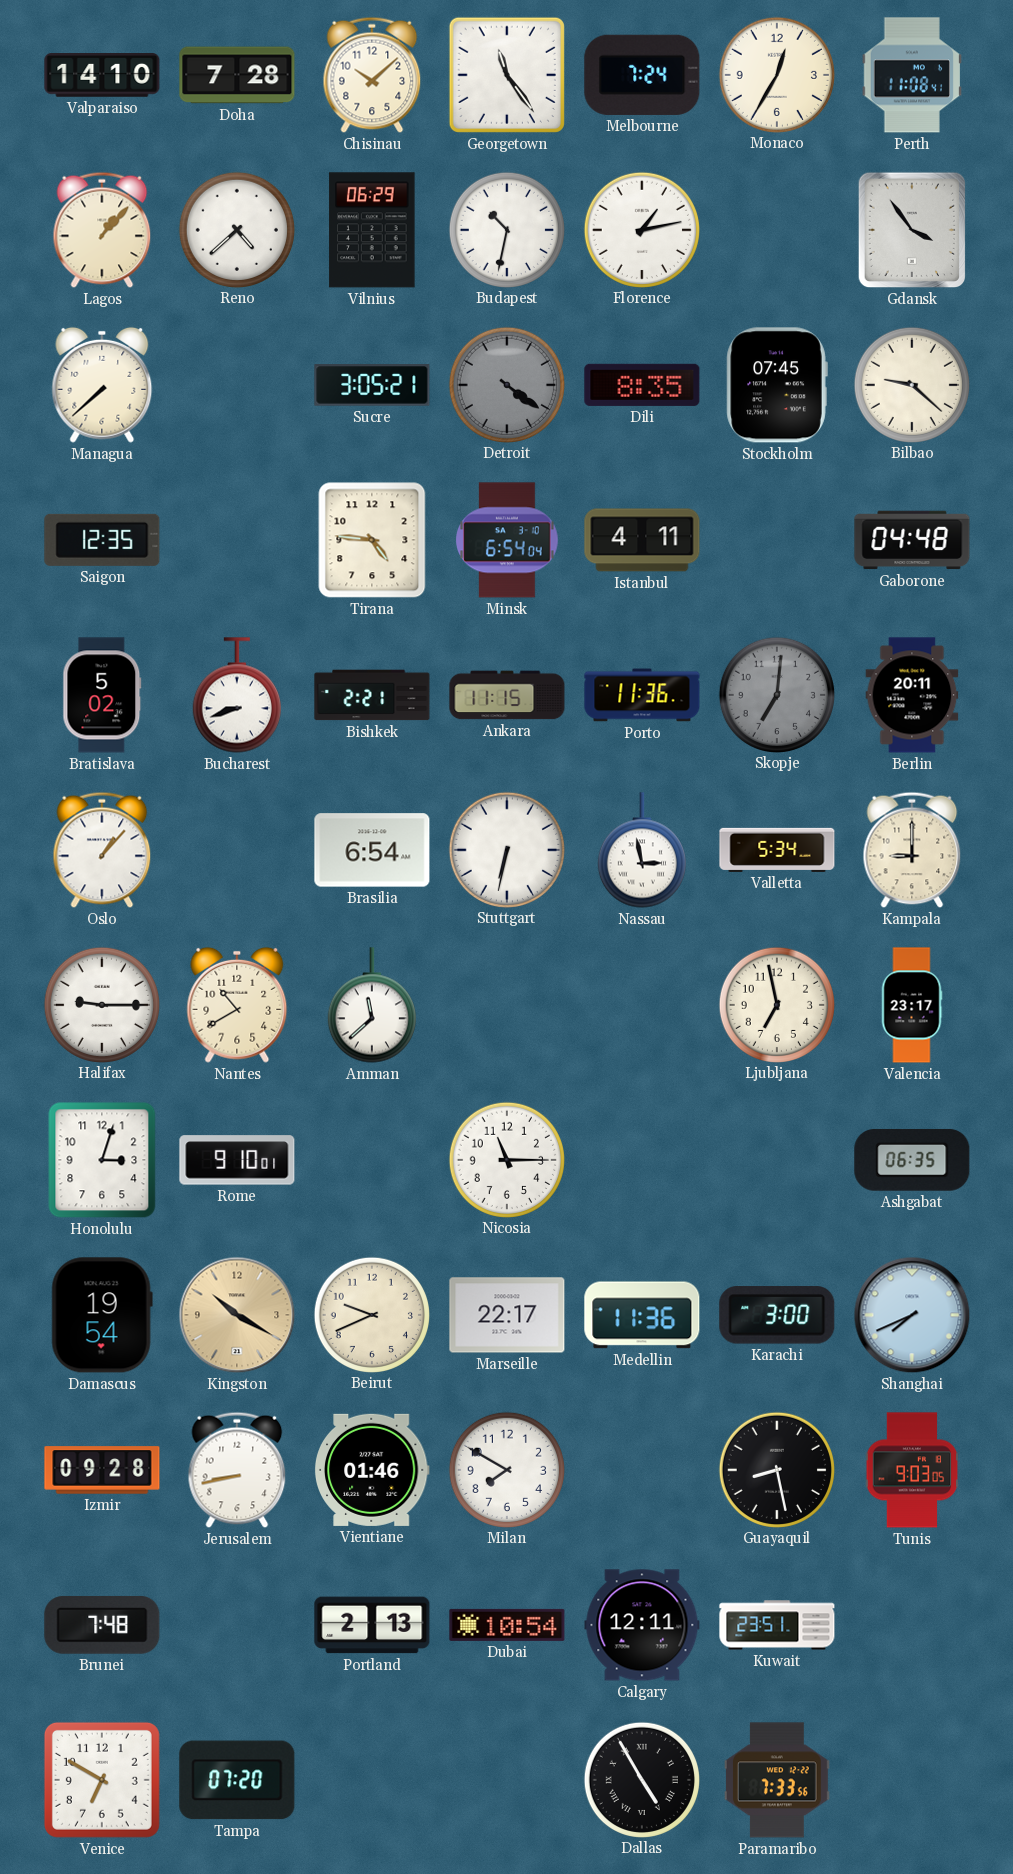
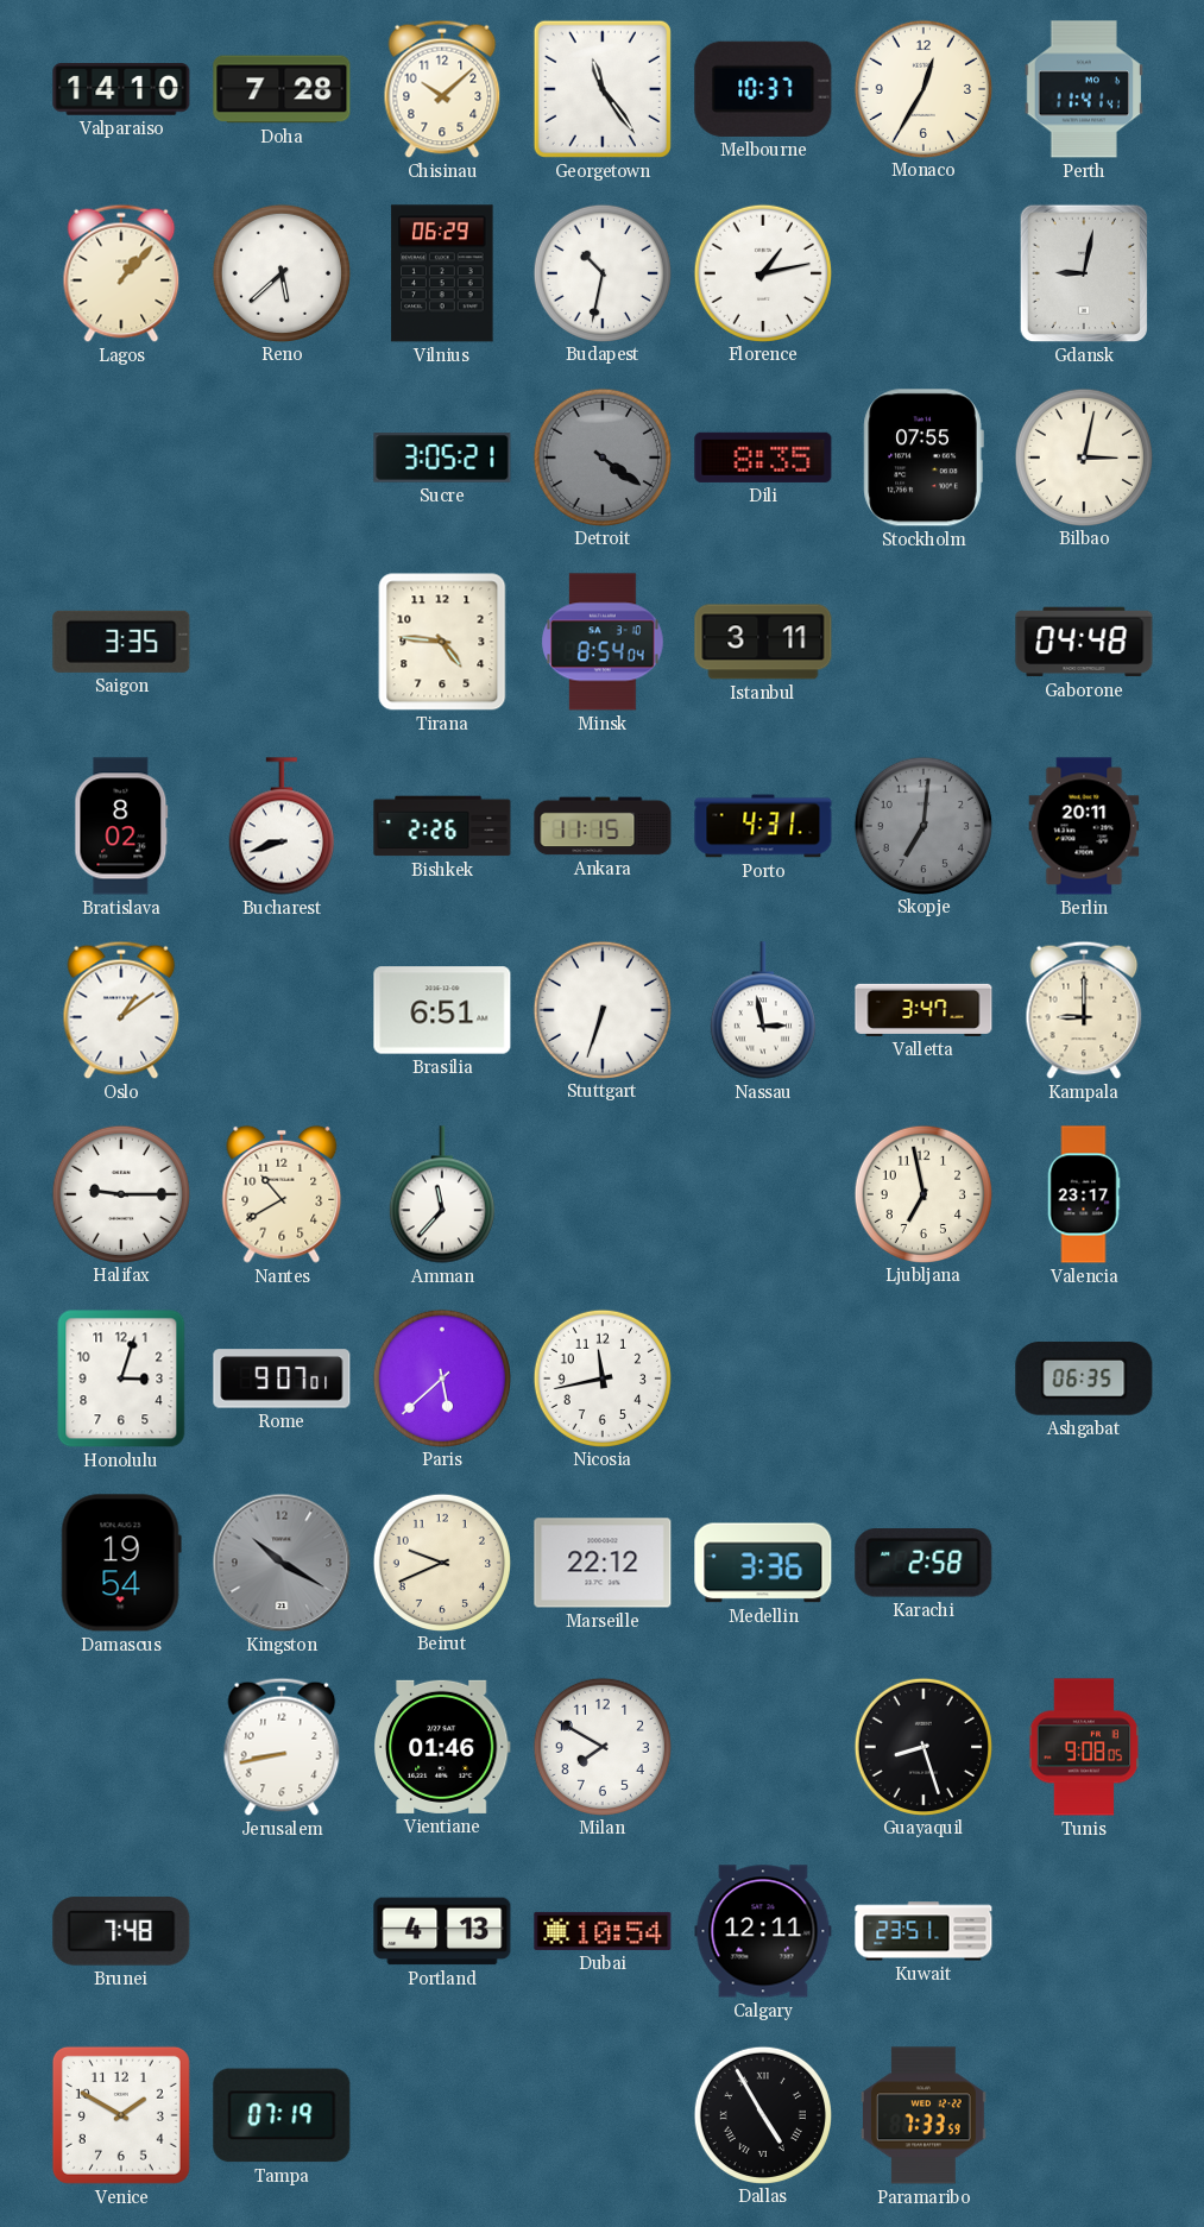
Melbourne: 7:24 -> 10:37 (763, 89)
Perth: 11:08 -> 11:41 (1083, 89)
Reno: 4:38 -> 5:38 (280, 272)
Gdansk: 3:54 -> 9:02 (1084, 273)
Managua: 7:38 -> none (102, 385)
Stockholm: 07:45 -> 07:55 (924, 458)
Bilbao: 9:22 -> 3:02 (1083, 456)
Saigon: 12:35 -> 3:35 (121, 642)
Minsk: 6:54 -> 8:54 (603, 642)
Istanbul: 4:11 -> 3:11 (763, 642)
Bratislava: 5:02 -> 8:02 (121, 826)
Bishkek: 2:21 -> 2:26 (442, 826)
Porto: 11:36 -> 4:31 (763, 826)
Oslo: 1:07 -> 1:09 (121, 1010)
Brasilia: 6:54 -> 6:51 (442, 1010)
Stuttgart: 6:32 -> 6:33 (601, 1009)
Valletta: 5:34 -> 3:47 (924, 1010)
Amman: 11:38 -> 11:37 (442, 1194)
Rome: 9:10 -> 9:07 (282, 1379)
Paris: none -> 5:38 (441, 1377)
Nicosia: 11:15 -> 11:43 (601, 1377)
Kingston dial: champagne -> grey (282, 1563)
Marseille: 22:17 -> 22:12 (603, 1563)
Medellin: 11:36 -> 3:36 (763, 1563)
Karachi: 3:00 -> 2:58 (924, 1563)
Shanghai: 7:41 -> none (912, 1315)
Izmir: 09:28 -> none (102, 1470)
Guayaquil: 8:28 -> 8:27 (922, 1746)
Tunis: 9:03 -> 9:08 (1084, 1747)
Portland: 2:13 -> 4:13 (442, 1931)
Venice: 6:50 -> 1:50 (121, 2115)
Tampa: 07:20 -> 07:19 (282, 2115)
Paramaribo: 7:33:56 -> 7:33:59 (924, 2115)
